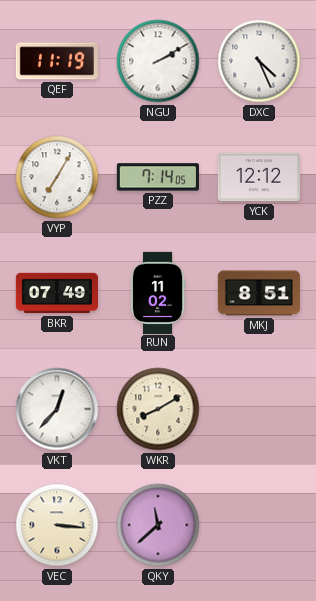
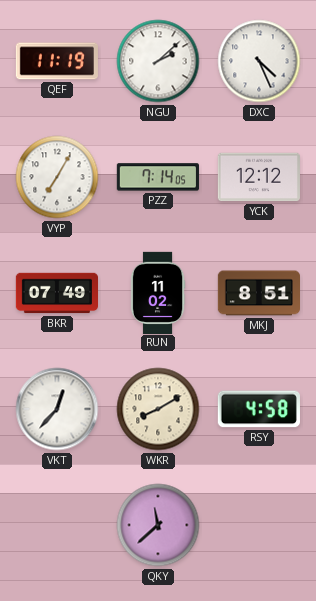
NGU: 2:10 -> 2:08 (158, 61)
RSY: none -> 4:58 (259, 409)
VEC: 3:16 -> none (57, 525)
